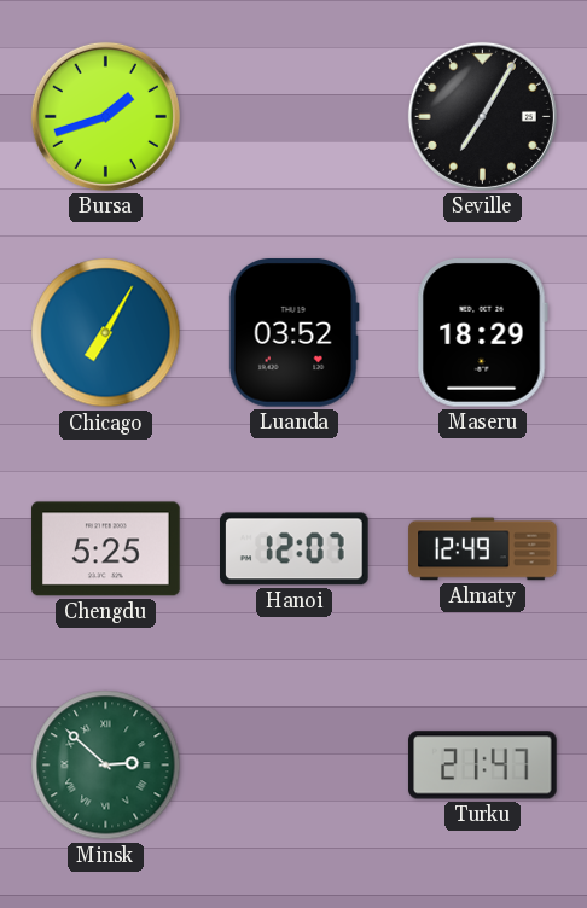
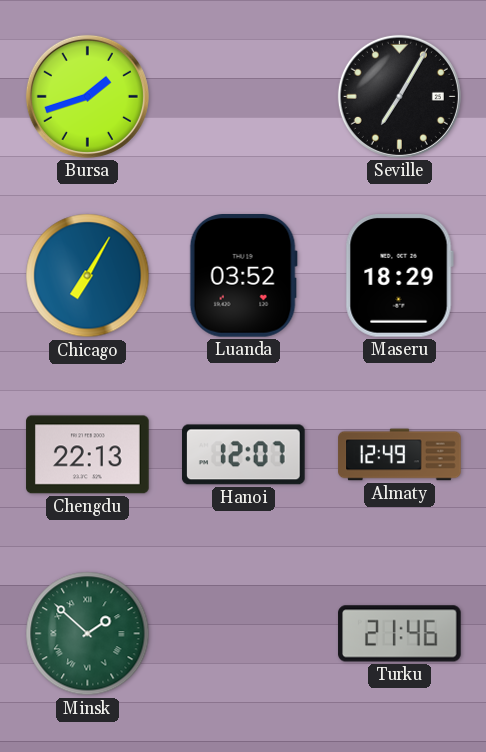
Chengdu: 5:25 -> 22:13 (88, 455)
Minsk: 2:52 -> 1:52 (88, 634)
Turku: 21:47 -> 21:46 (400, 634)
